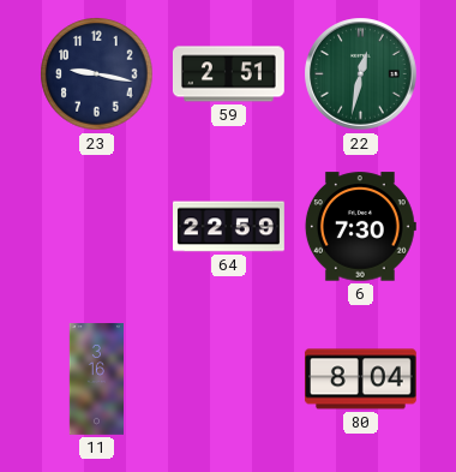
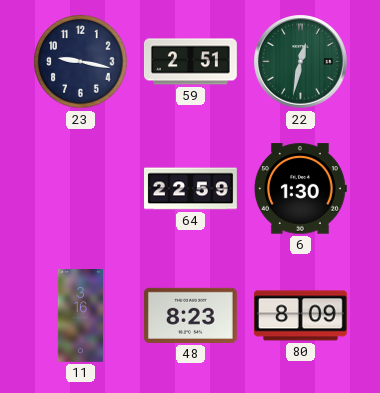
6: 7:30 -> 1:30 (300, 189)
48: none -> 8:23 (190, 315)
80: 8:04 -> 8:09 (300, 316)
